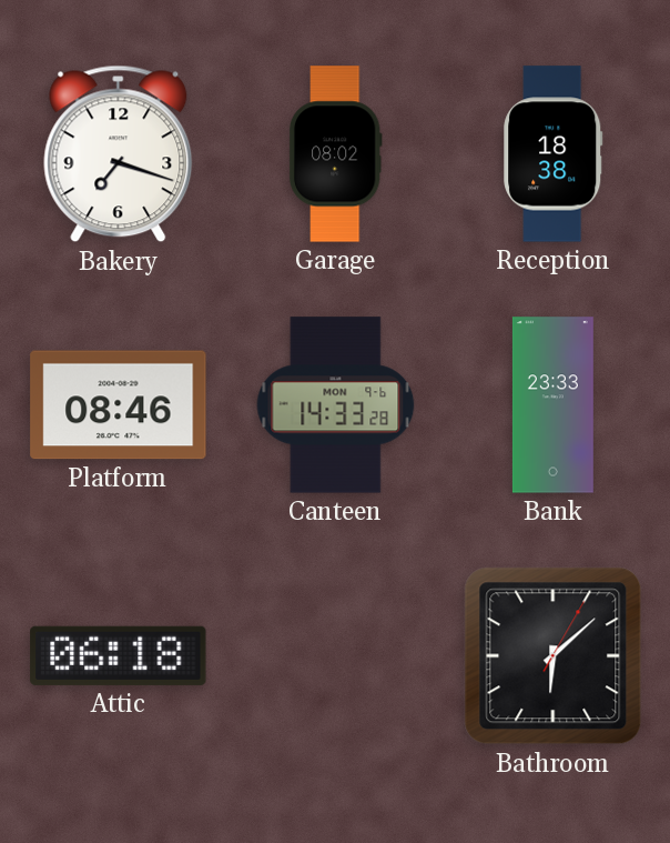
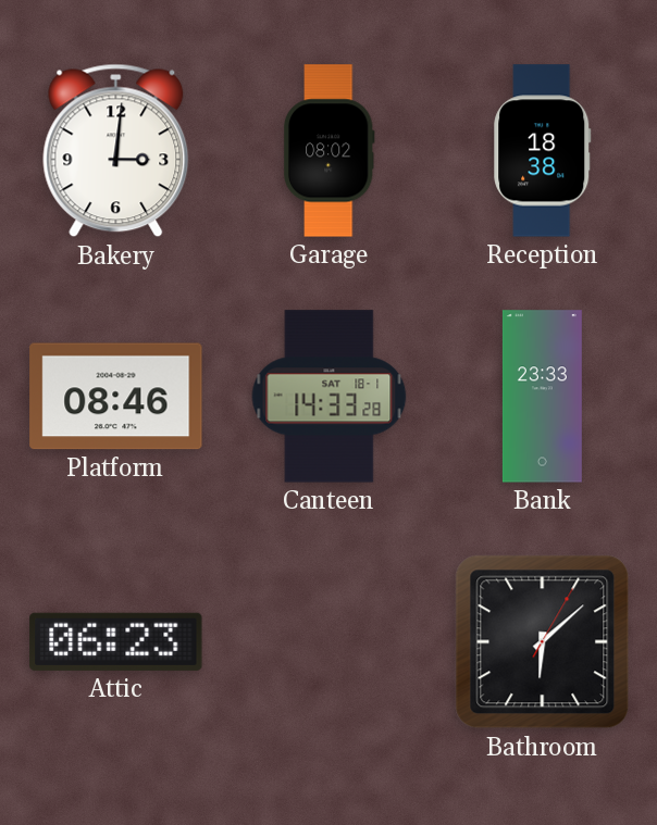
Bakery: 7:18 -> 3:01 (116, 151)
Canteen date: MON 9-6 -> SAT 18-1 (330, 397)
Attic: 06:18 -> 06:23 (116, 641)
